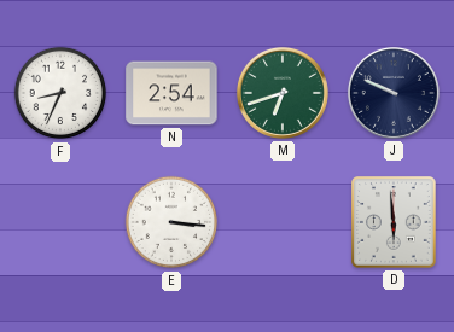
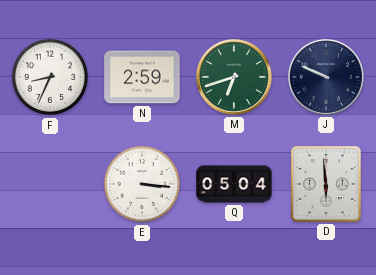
N: 2:54 -> 2:59 (142, 77)
Q: none -> 05:04 (234, 184)
